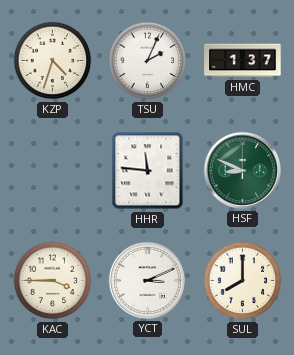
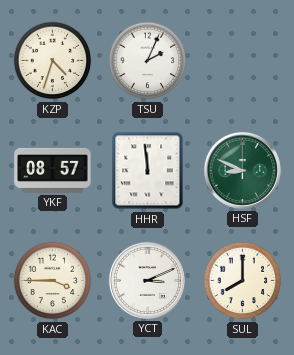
HMC: 1:37 -> none (243, 61)
YKF: none -> 08:57 (53, 170)
HHR: 11:46 -> 11:59 (148, 171)
